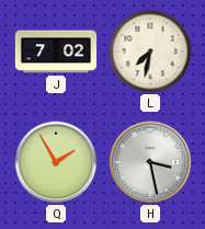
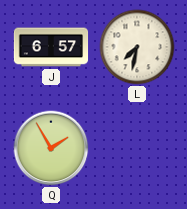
J: 7:02 -> 6:57 (51, 47)
H: 3:28 -> none (150, 162)
